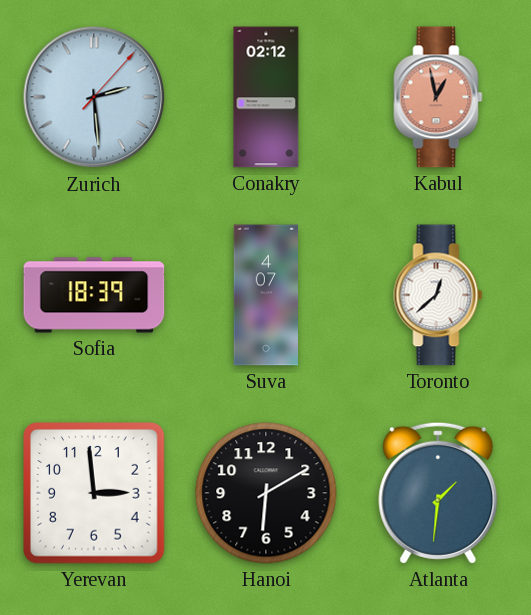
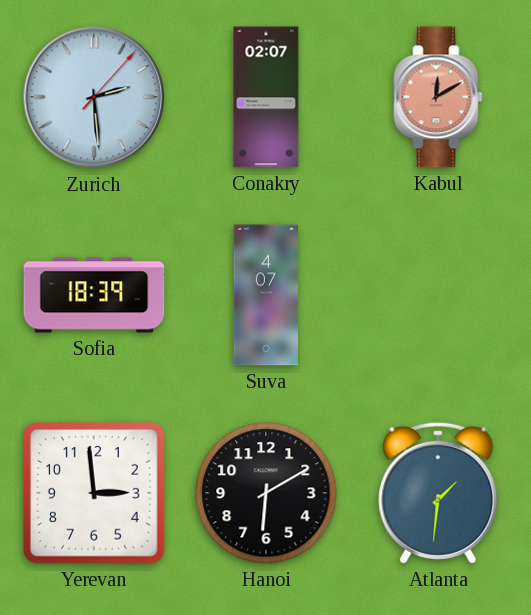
Conakry: 02:12 -> 02:07 (266, 97)
Kabul: 12:58 -> 12:10 (438, 97)
Toronto: 12:38 -> none (438, 295)
